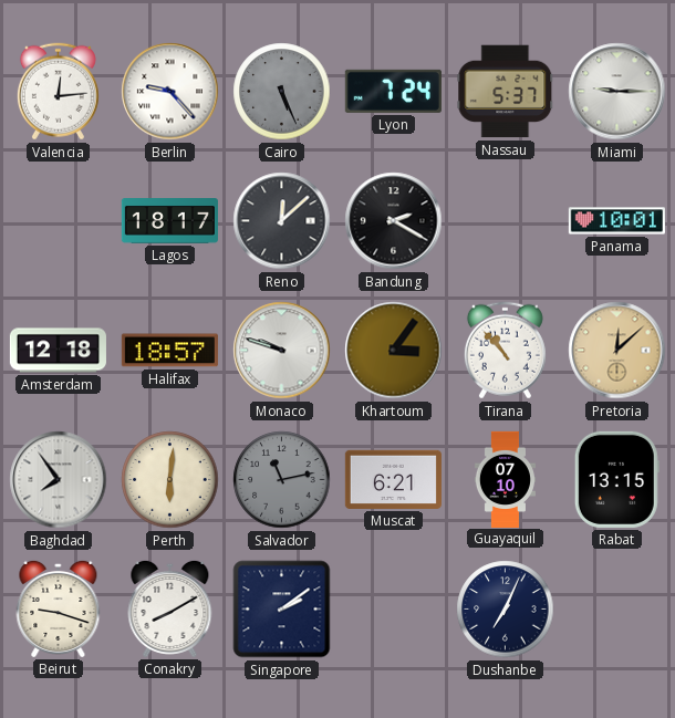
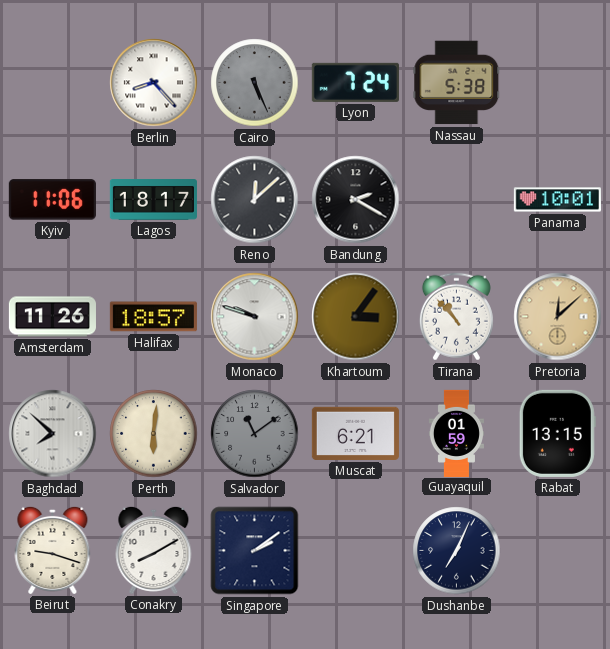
Valencia: 12:14 -> none (58, 92)
Berlin: 9:23 -> 8:23 (154, 83)
Nassau: 5:37 -> 5:38 (457, 83)
Miami: 9:15 -> none (617, 92)
Kyiv: none -> 11:06 (52, 200)
Amsterdam: 12:18 -> 11:26 (52, 317)
Baghdad: 7:54 -> 7:52 (53, 434)
Salvador: 11:13 -> 11:09 (255, 434)
Guayaquil: 07:10 -> 01:59 (456, 433)
